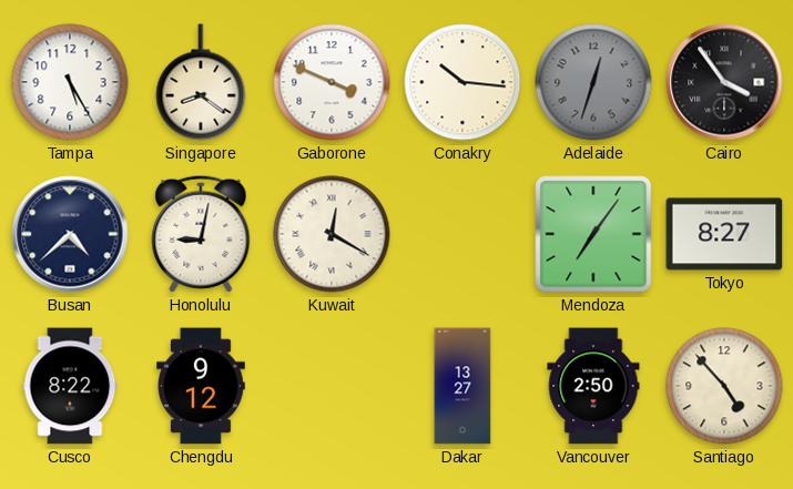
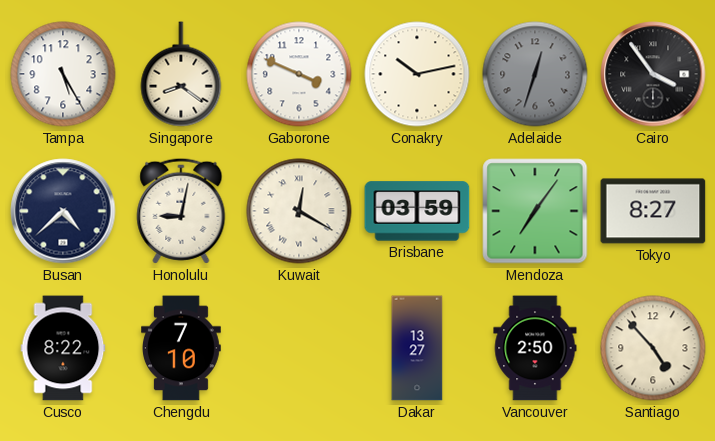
Conakry: 10:16 -> 10:13 (417, 74)
Brisbane: none -> 03:59 (417, 211)
Chengdu: 9:12 -> 7:10 (182, 348)
